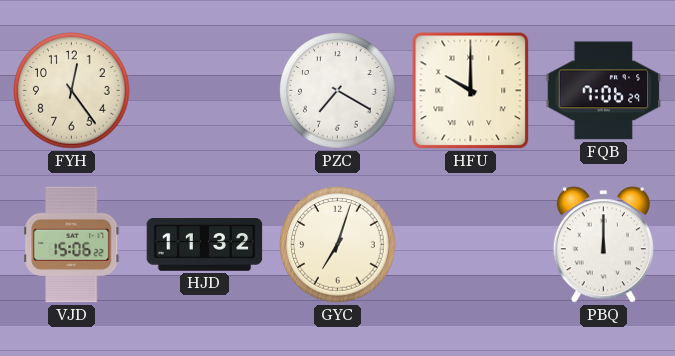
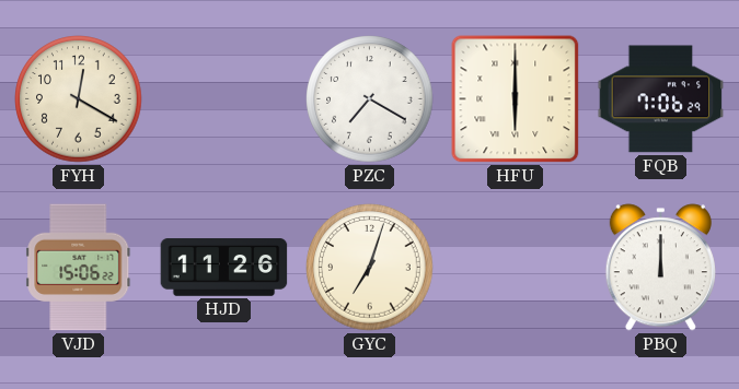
FYH: 12:24 -> 12:20 (79, 99)
HFU: 10:00 -> 6:00 (516, 99)
HJD: 11:32 -> 11:26 (224, 268)
